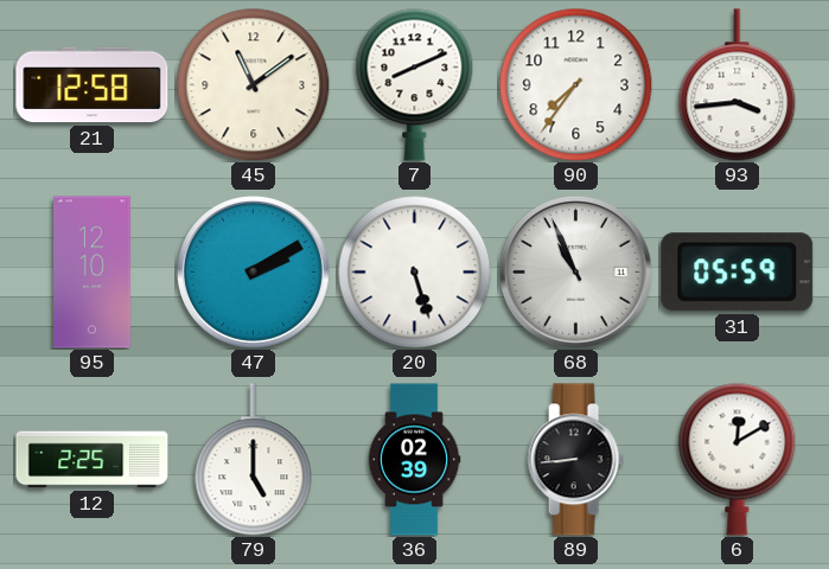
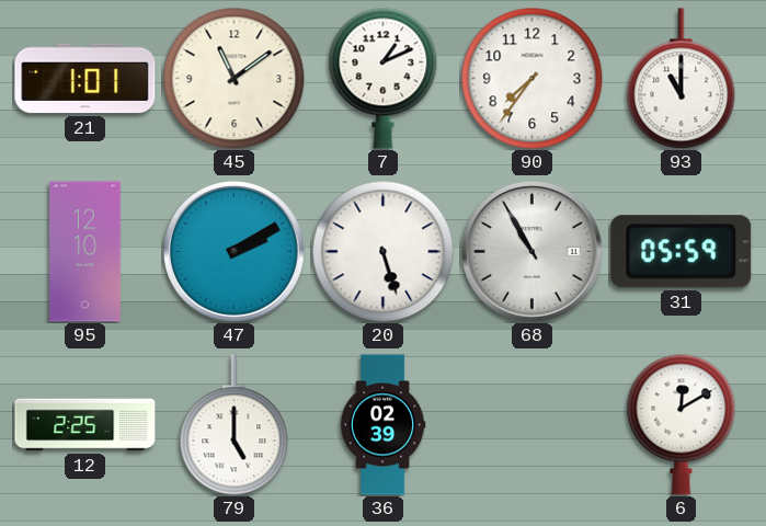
21: 12:58 -> 1:01 (85, 79)
7: 8:11 -> 1:11 (384, 78)
93: 3:44 -> 11:00 (682, 79)
68: 10:56 -> 10:55 (531, 251)
89: 8:44 -> none (575, 460)
